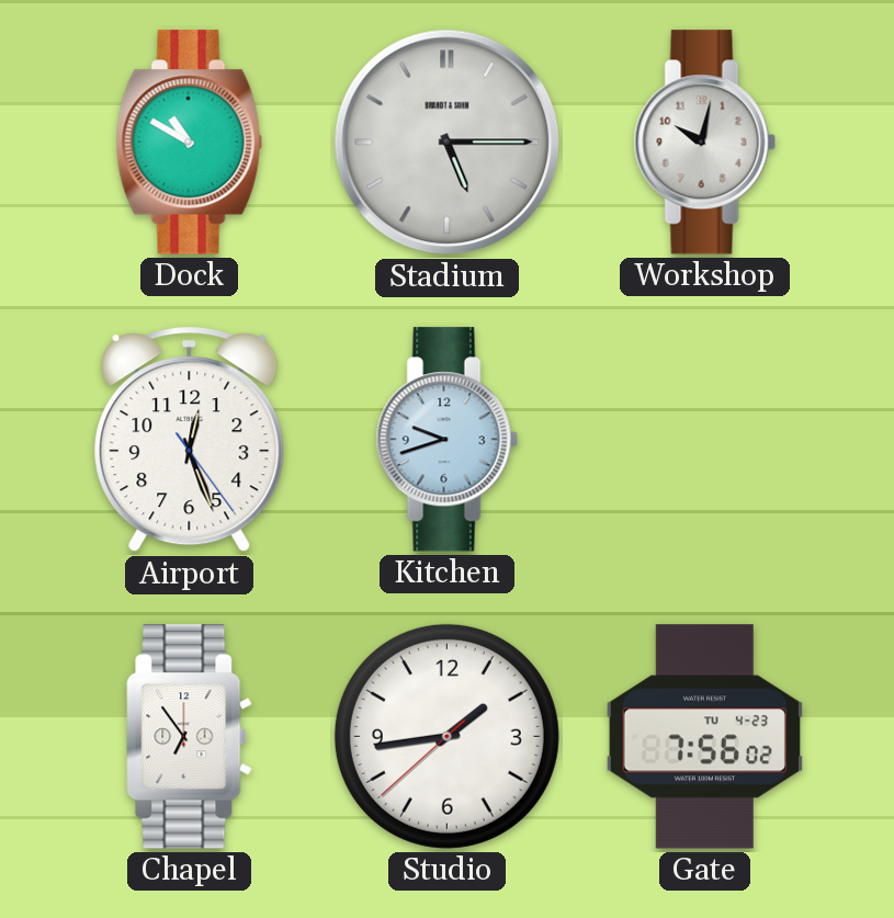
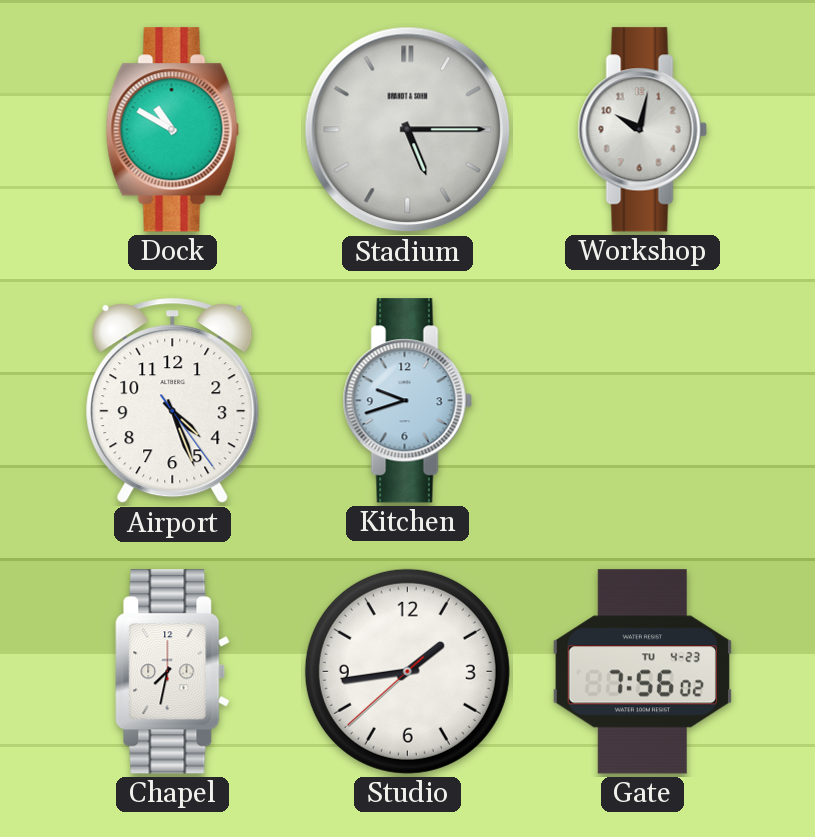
Airport: 12:26 -> 4:26 (173, 401)
Chapel: 6:54 -> 7:32 (173, 672)
